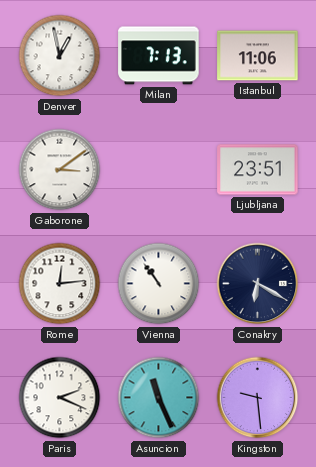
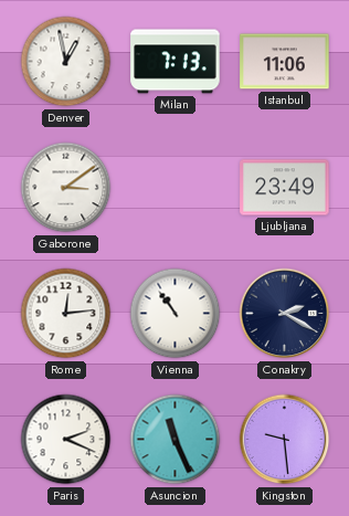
Ljubljana: 23:51 -> 23:49 (285, 188)
Conakry: 6:20 -> 2:20 (285, 314)
